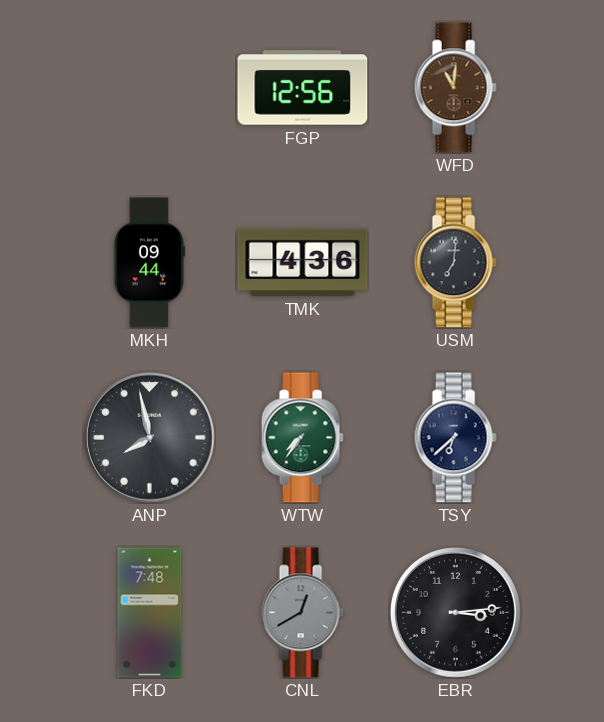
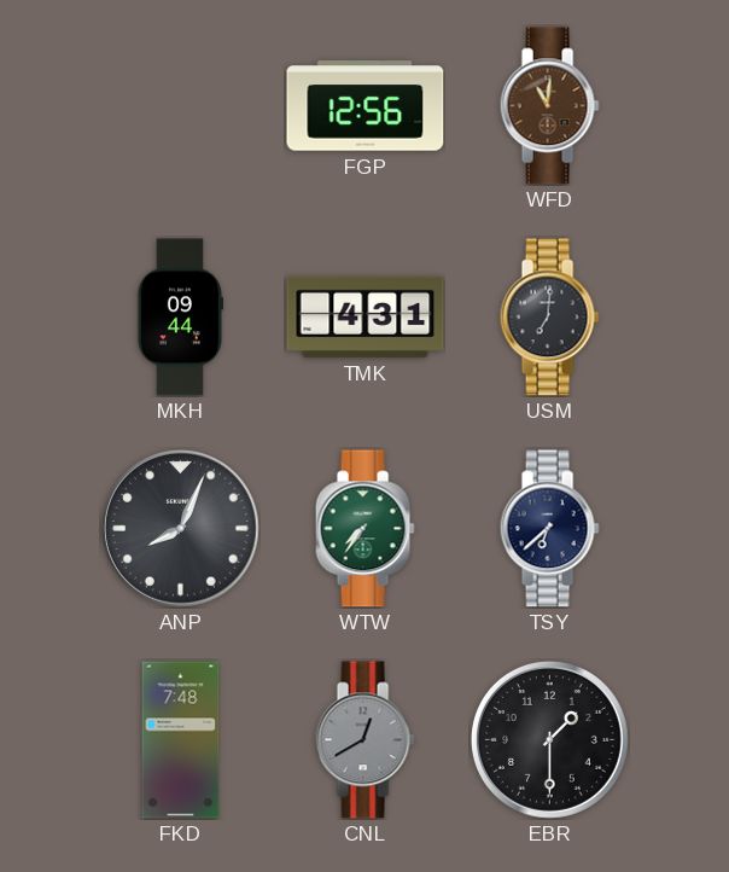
TMK: 4:36 -> 4:31 (366, 316)
ANP: 7:58 -> 8:04 (180, 528)
EBR: 3:14 -> 1:30 (549, 739)
